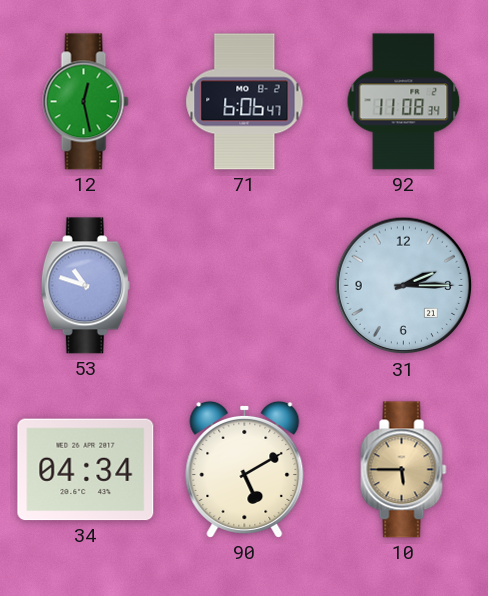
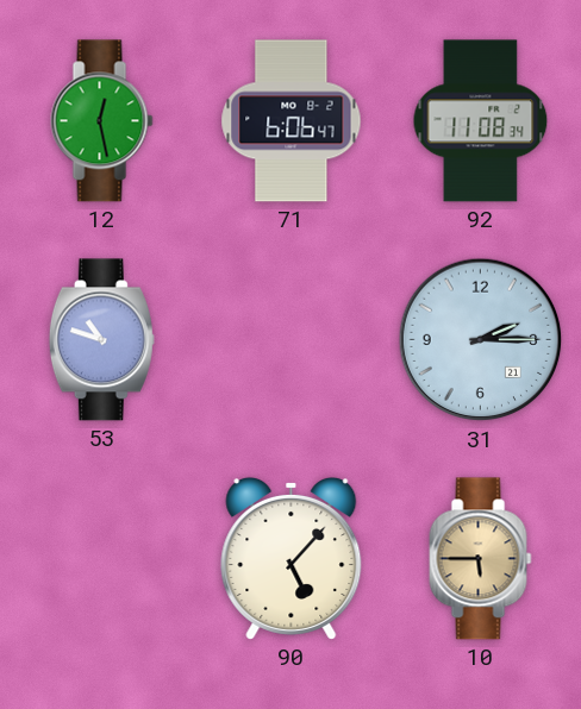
34: 04:34 -> none (86, 470)
90: 5:10 -> 5:07 (292, 558)
